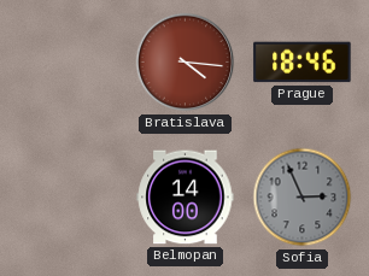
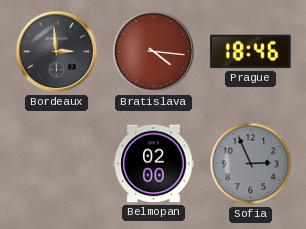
Bordeaux: none -> 2:59 (57, 52)
Belmopan: 14:00 -> 02:00 (154, 164)
